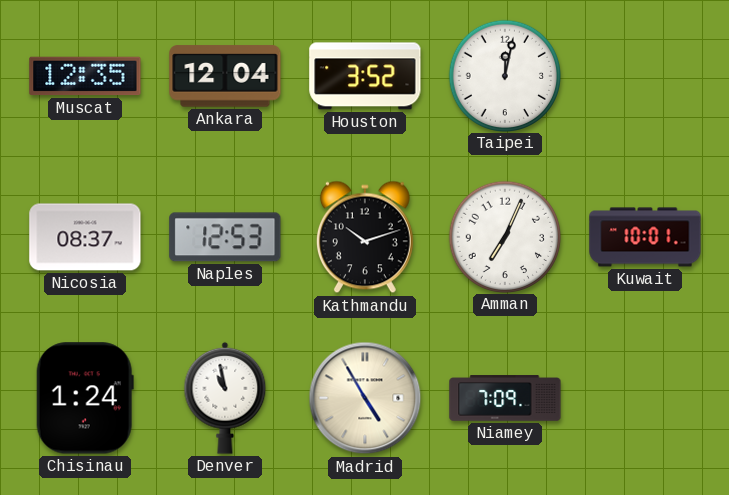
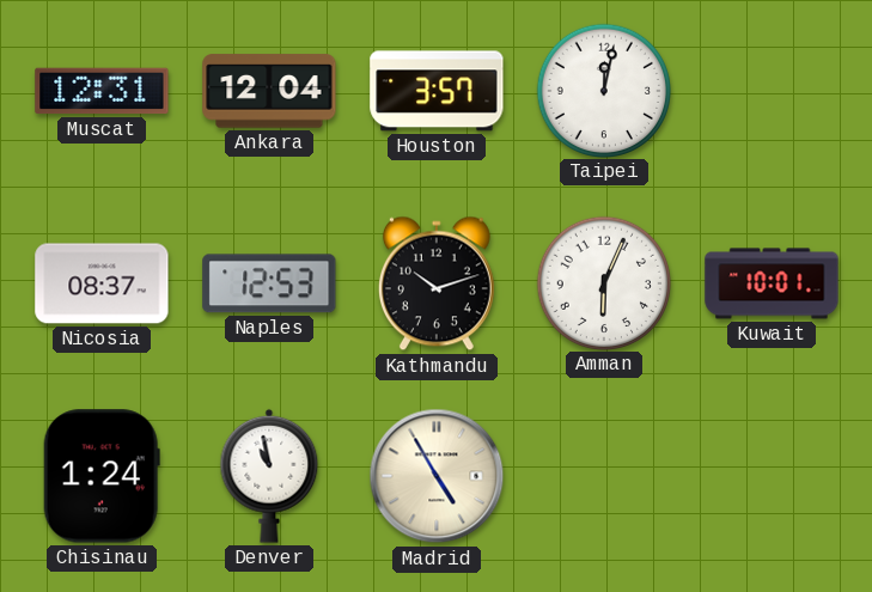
Muscat: 12:35 -> 12:31 (102, 91)
Houston: 3:52 -> 3:57 (437, 91)
Amman: 7:04 -> 6:04 (603, 282)
Niamey: 7:09 -> none (505, 398)
